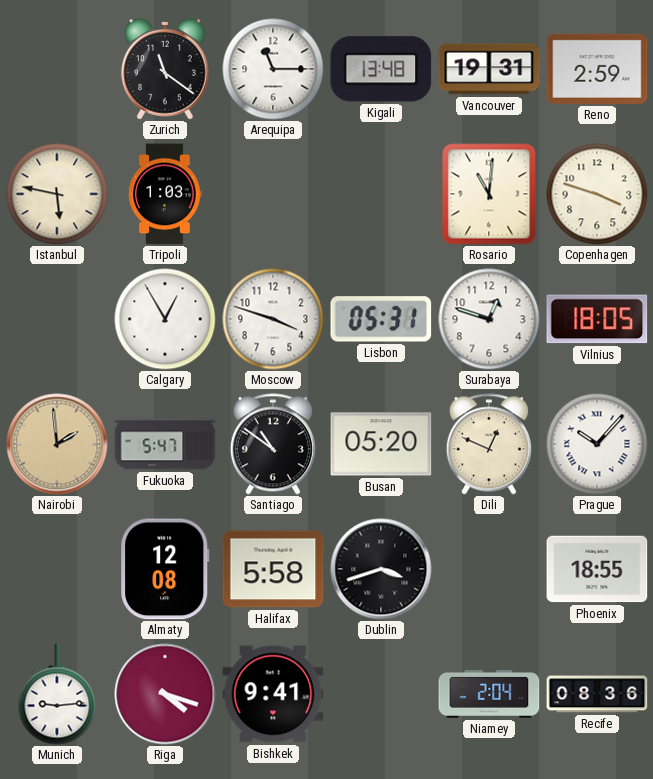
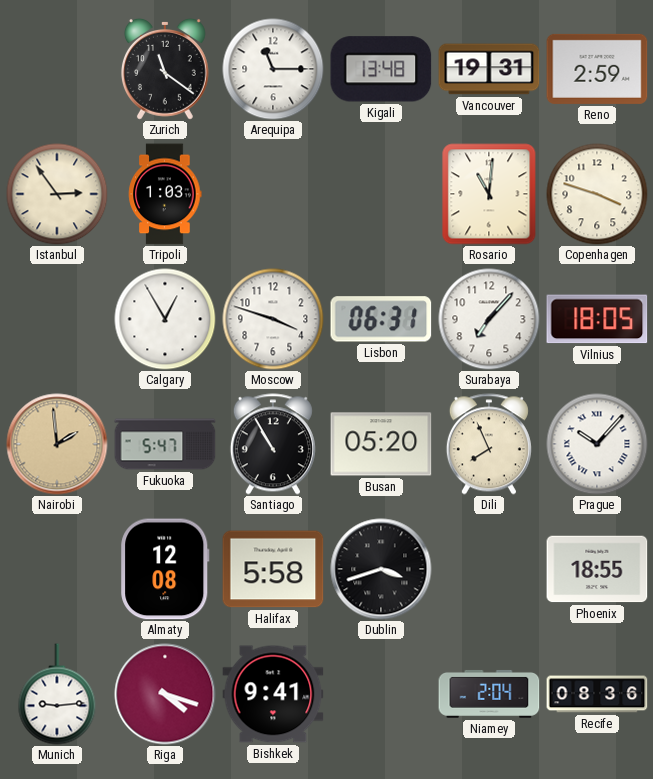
Istanbul: 5:47 -> 2:54 (57, 194)
Lisbon: 05:31 -> 06:31 (381, 319)
Surabaya: 12:48 -> 7:07 (489, 319)
Santiago: 10:51 -> 10:55 (273, 444)
Dili: 12:49 -> 7:56 (489, 444)
